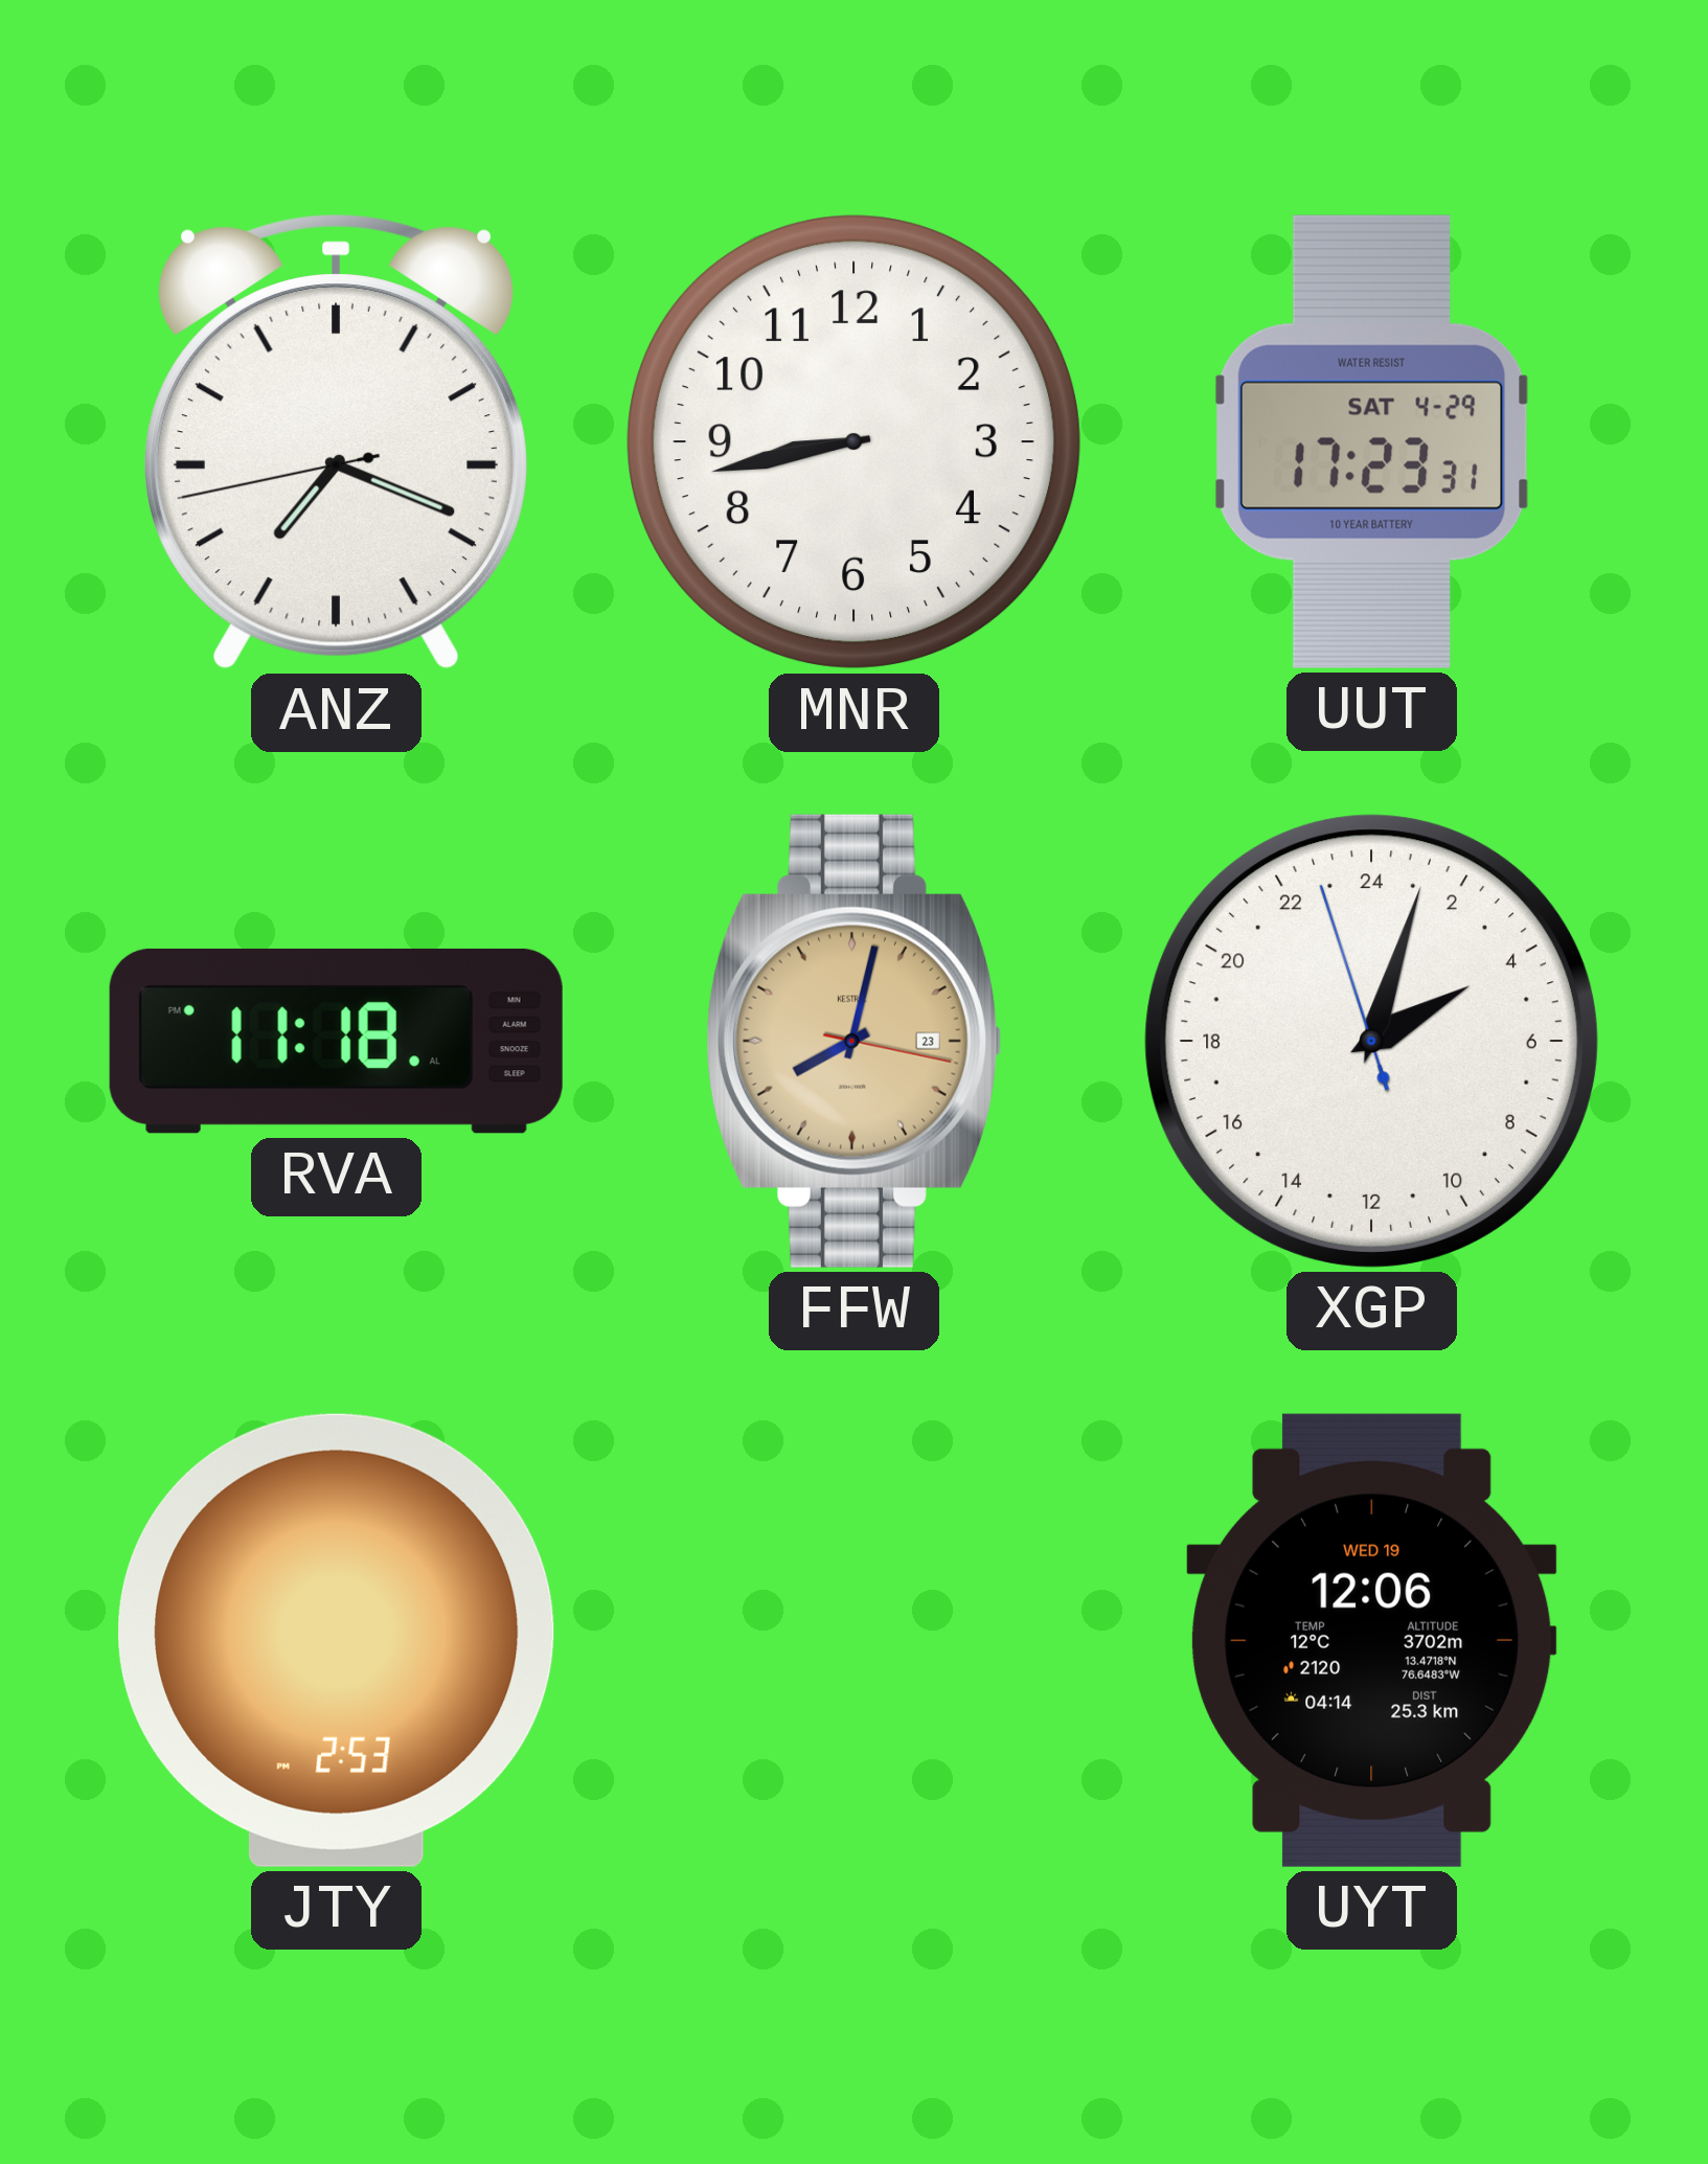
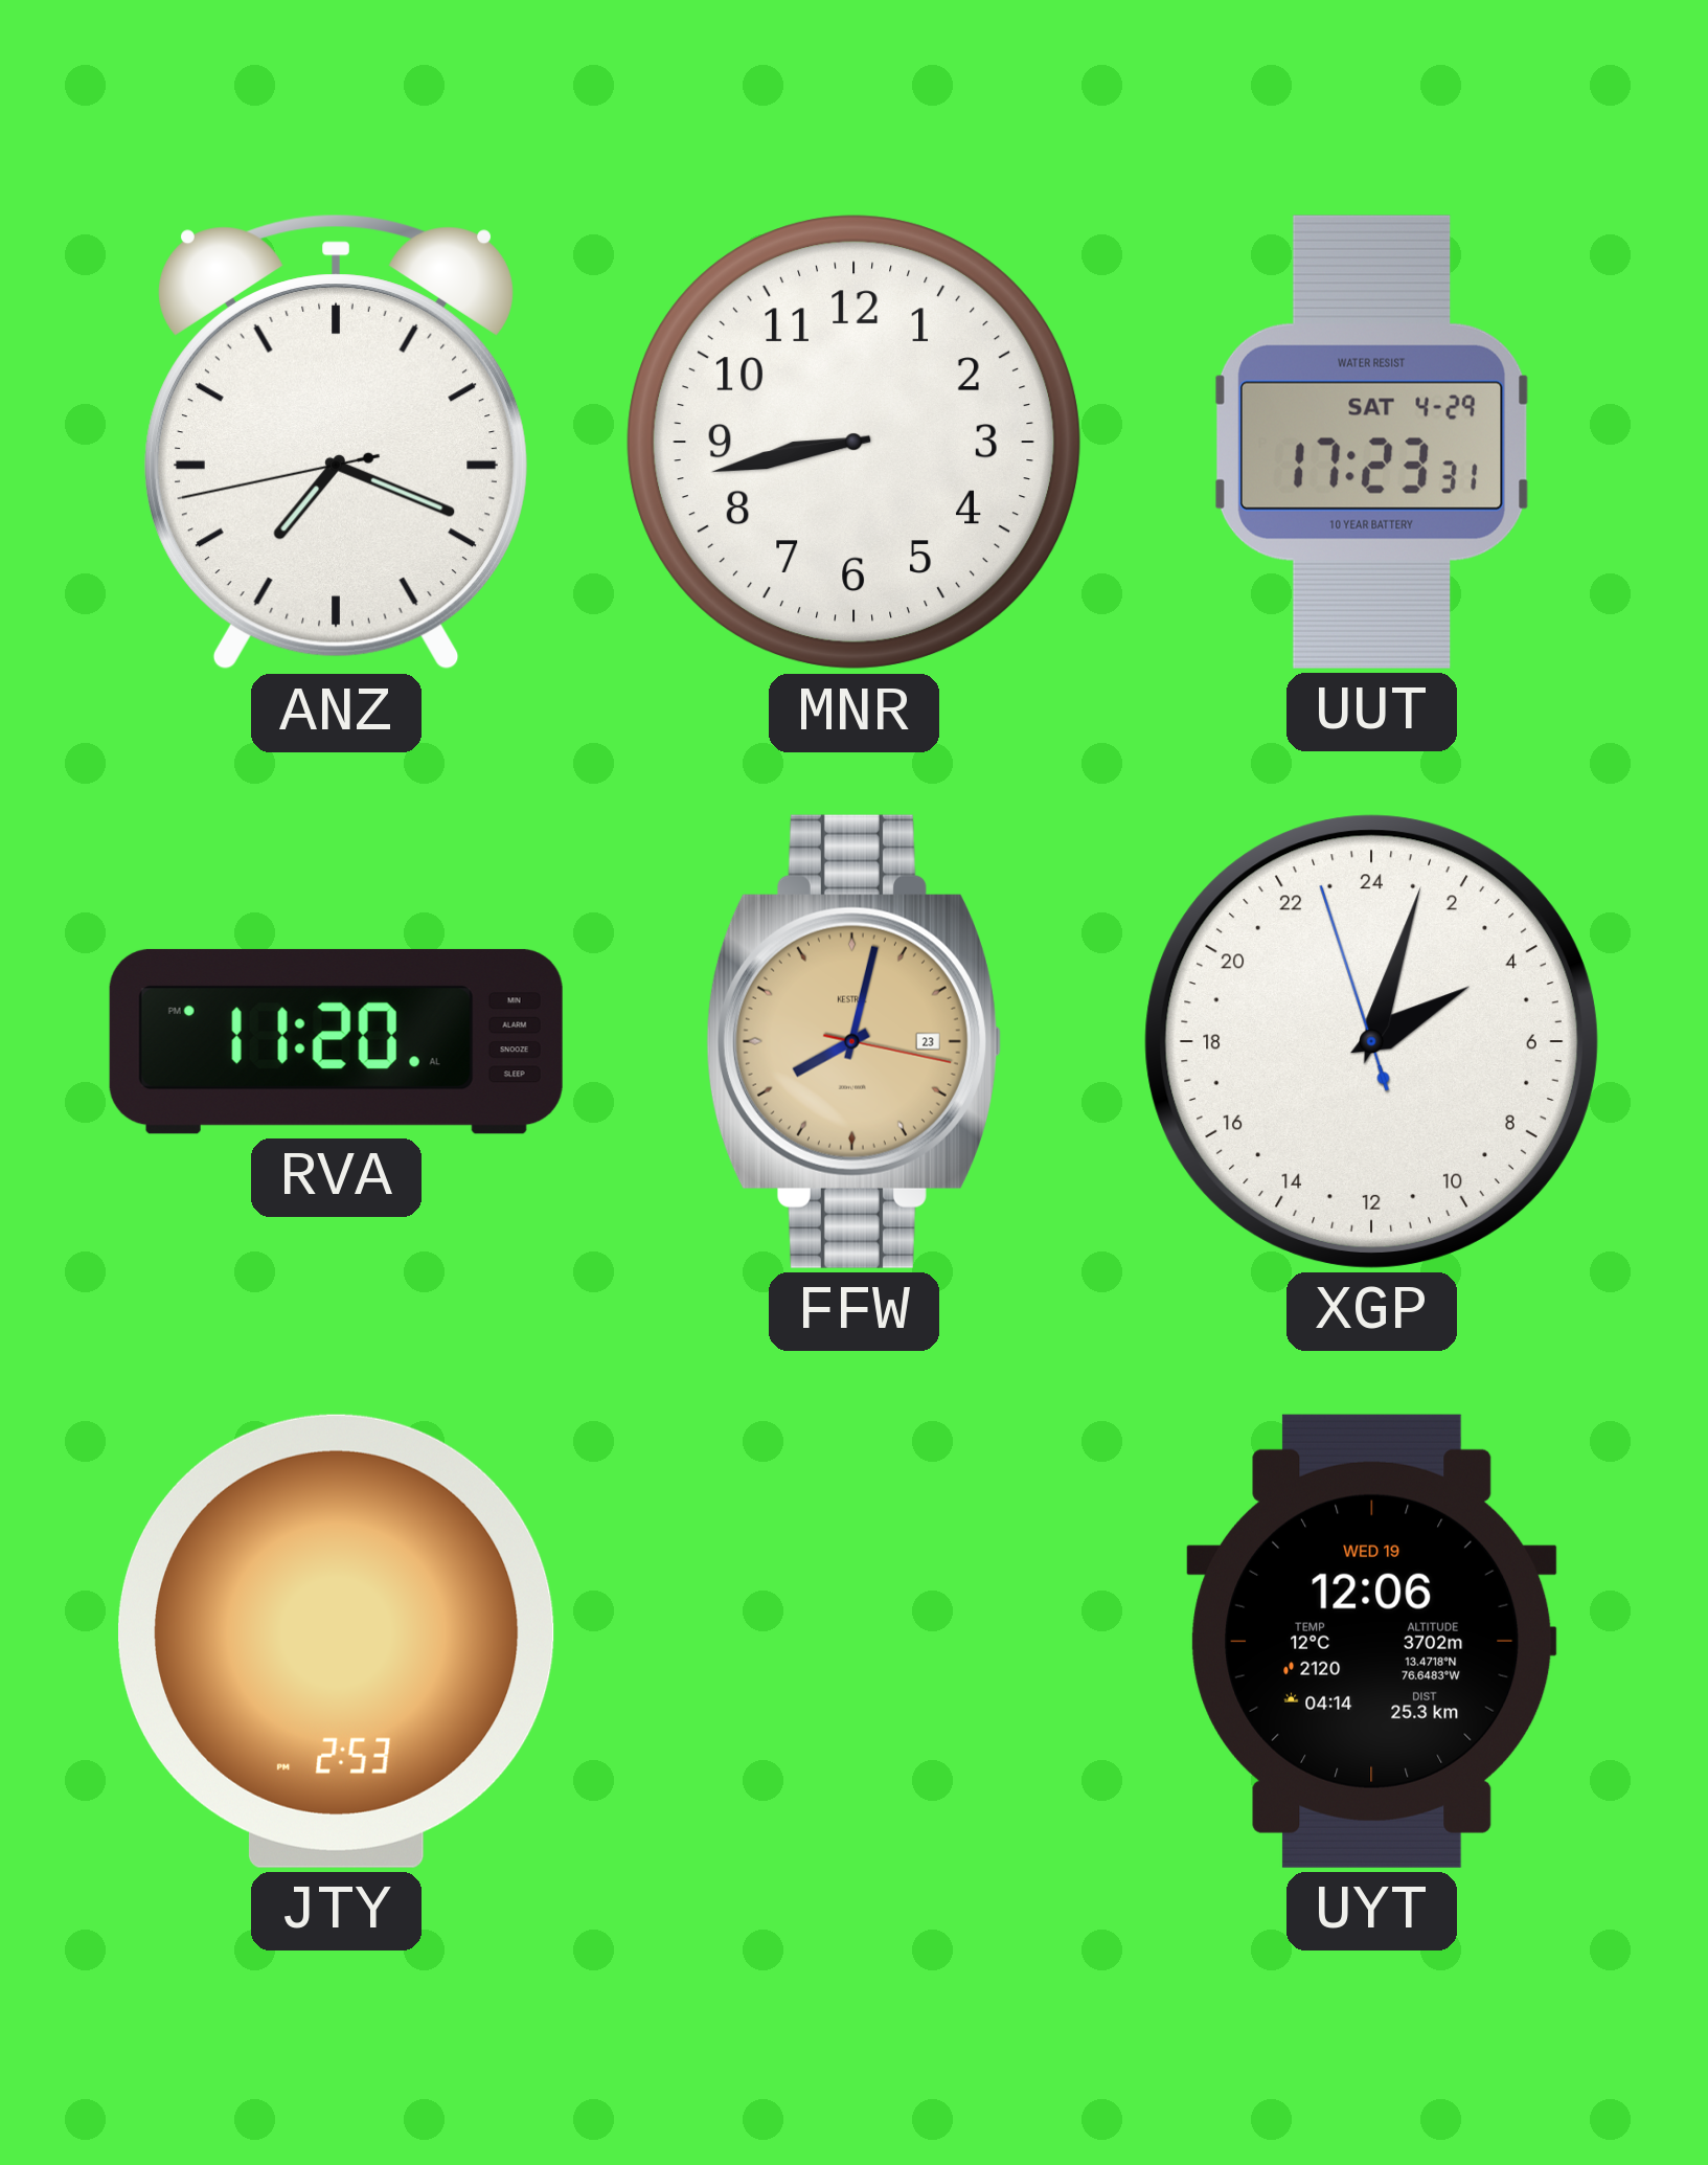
RVA: 11:18 -> 11:20 (336, 1041)
